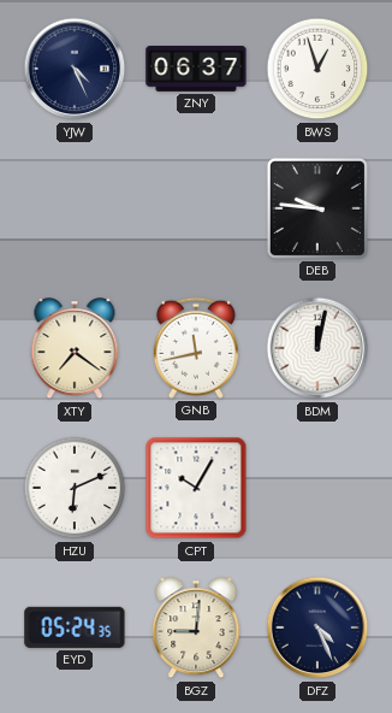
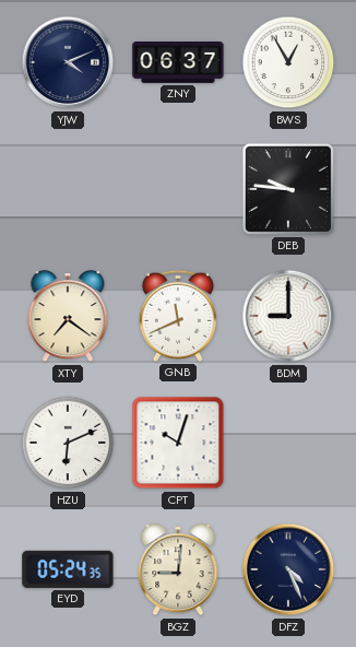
YJW: 4:26 -> 4:11 (68, 62)
BWS: 12:57 -> 12:55 (288, 62)
GNB: 11:43 -> 11:41 (178, 316)
BDM: 12:02 -> 9:00 (288, 316)
CPT: 10:05 -> 10:03 (178, 443)
